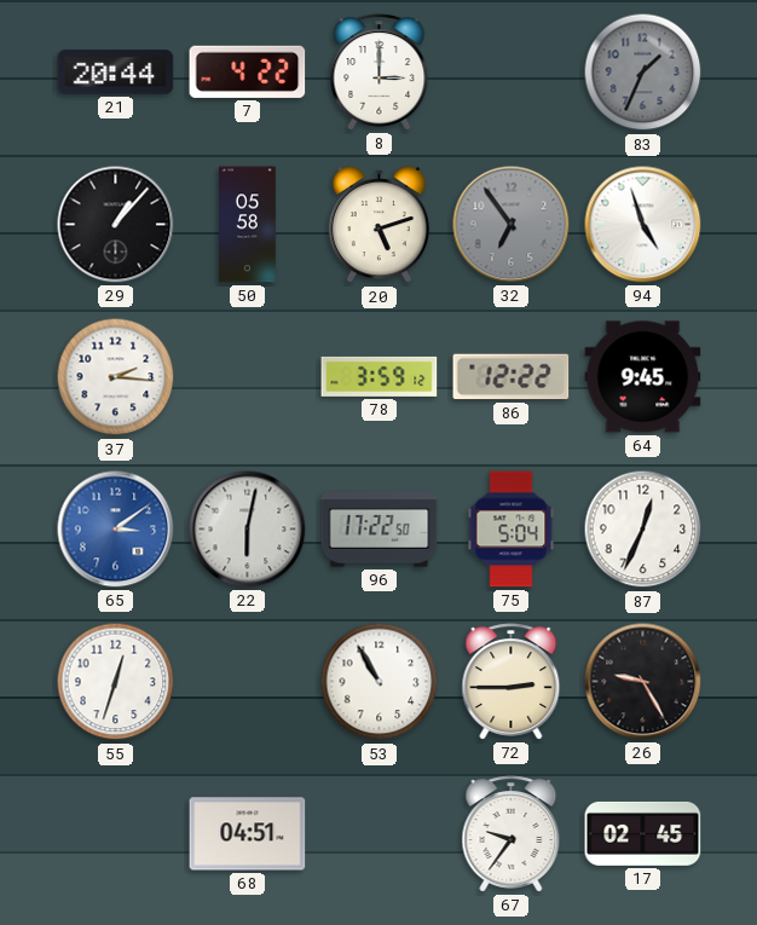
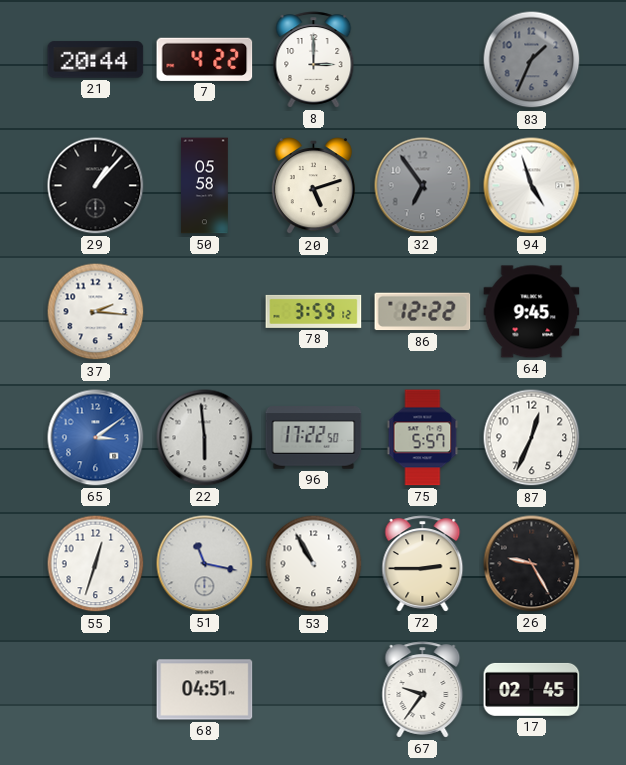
22: 6:02 -> 5:59 (205, 438)
75: 5:04 -> 5:57 (423, 438)
51: none -> 11:17 (205, 564)
